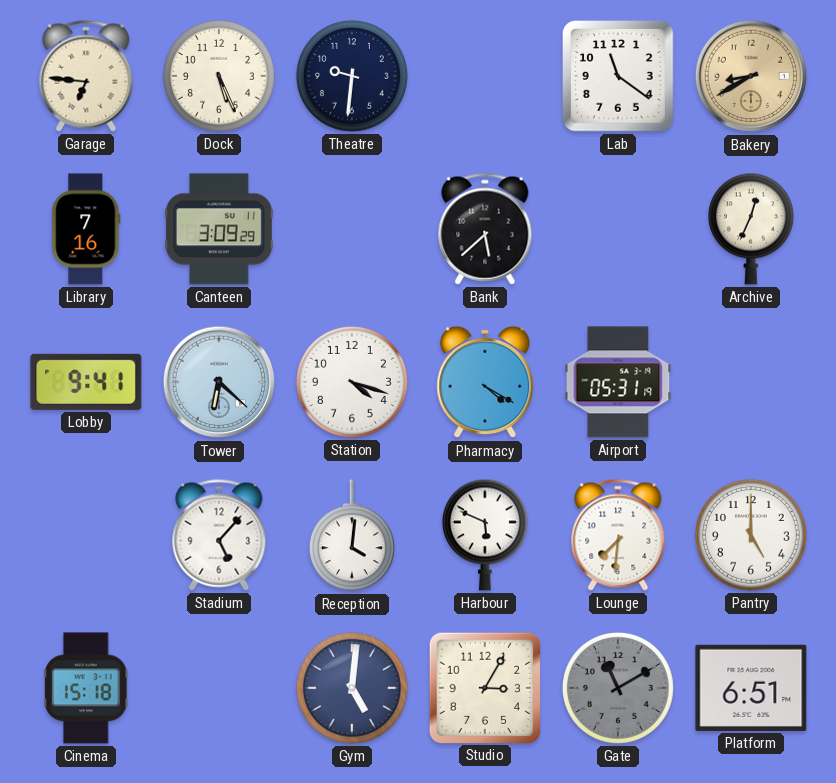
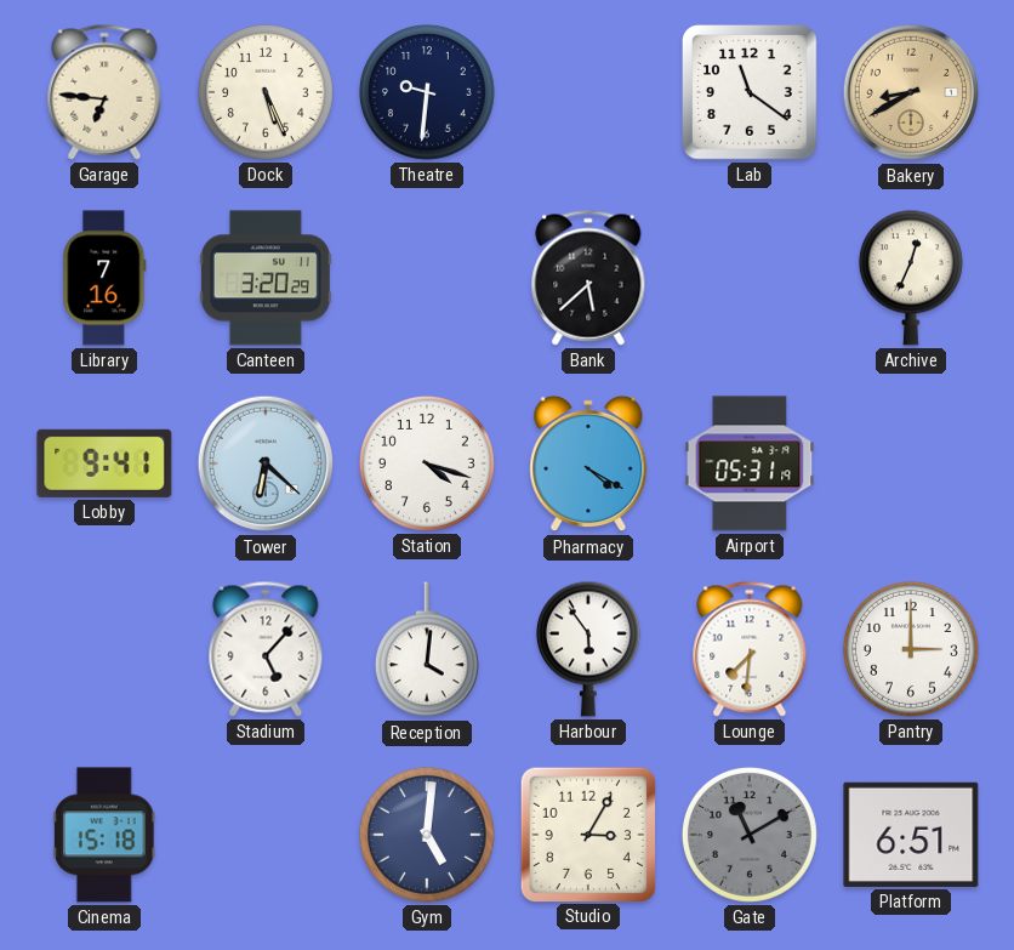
Canteen: 3:09 -> 3:20 (266, 278)
Harbour: 5:49 -> 5:54 (588, 649)
Pantry: 5:00 -> 3:00 (911, 649)
